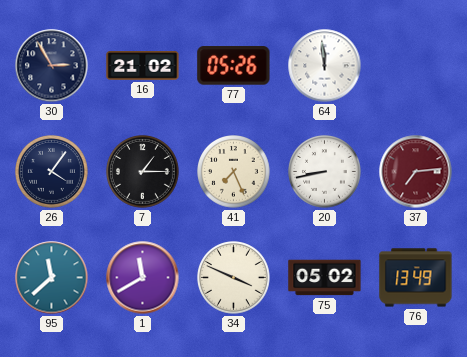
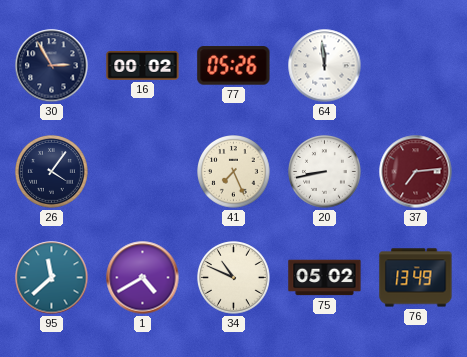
16: 21:02 -> 00:02 (143, 66)
7: 1:15 -> none (143, 172)
1: 11:40 -> 4:40 (143, 278)
34: 3:49 -> 10:49 (234, 278)
